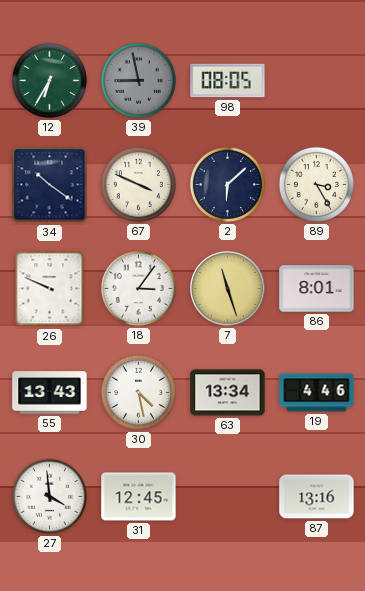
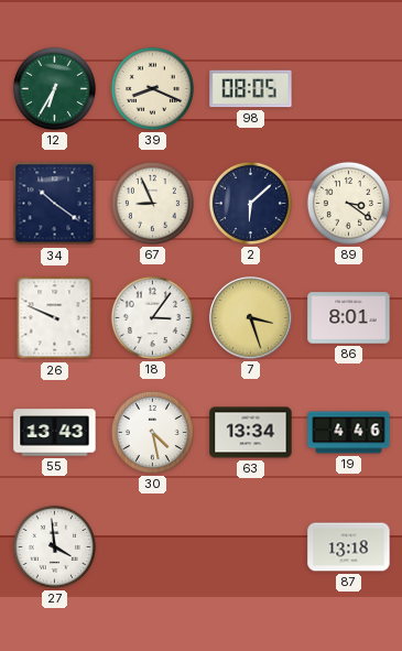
39: 8:58 -> 8:19 (152, 88)
39 dial: grey -> cream (152, 88)
67: 3:49 -> 8:56 (152, 203)
89: 3:25 -> 3:21 (348, 203)
7: 11:27 -> 3:27 (251, 318)
31: 12:45 -> none (139, 497)
87: 13:16 -> 13:18 (349, 547)
